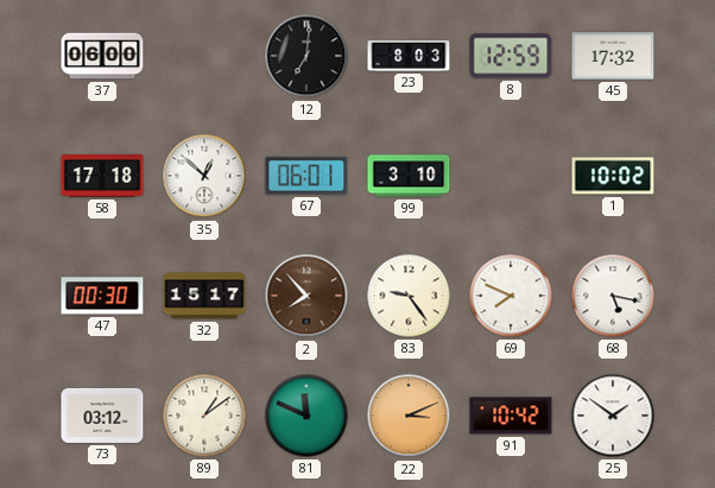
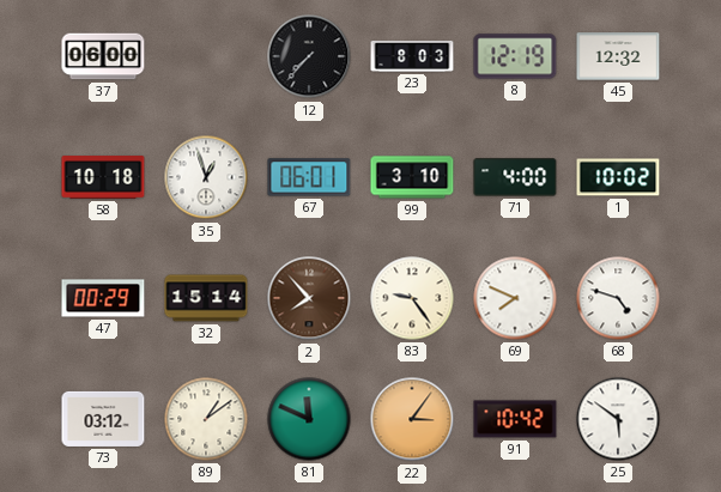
12: 7:01 -> 7:37 (309, 56)
8: 12:59 -> 12:19 (515, 56)
45: 17:32 -> 12:32 (618, 56)
58: 17:18 -> 10:18 (103, 177)
35: 12:52 -> 12:57 (206, 177)
71: none -> 4:00 (515, 177)
47: 00:30 -> 00:29 (103, 298)
32: 15:17 -> 15:14 (206, 298)
68: 5:17 -> 4:48 (618, 298)
22: 3:11 -> 3:06 (412, 419)
25: 1:51 -> 5:51 (618, 419)
